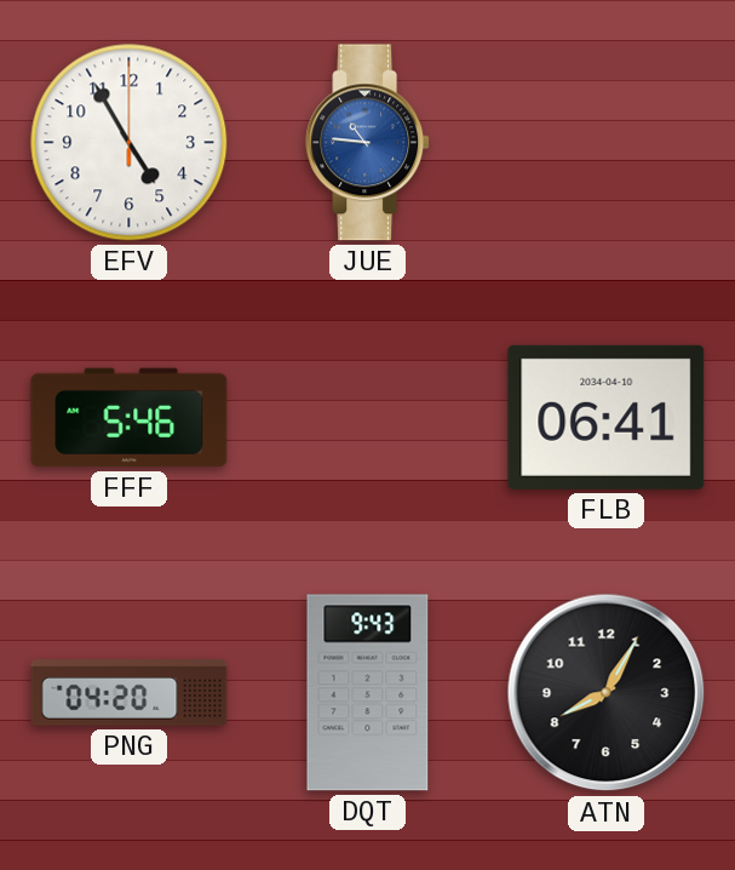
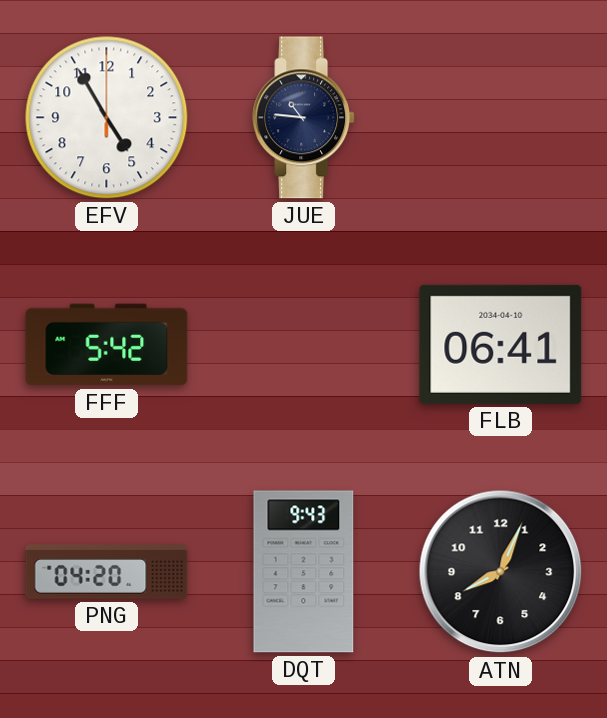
JUE dial: blue -> navy (304, 118)
FFF: 5:46 -> 5:42 (107, 345)
ATN: 8:05 -> 8:04 (501, 572)
